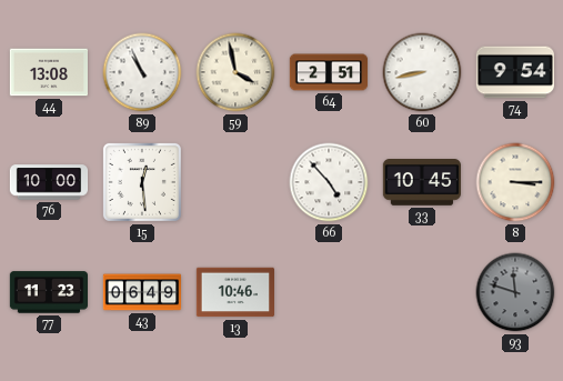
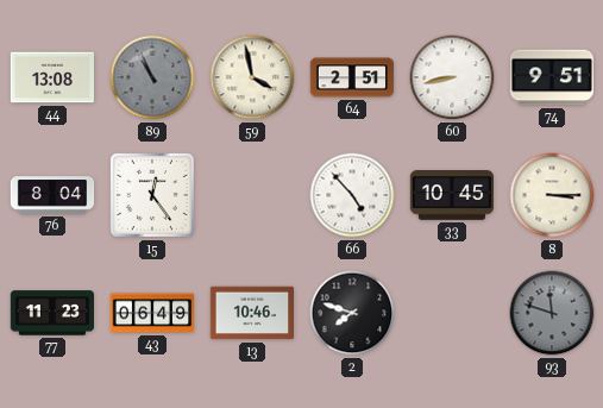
89 dial: white -> grey (152, 77)
74: 9:54 -> 9:51 (551, 77)
76: 10:00 -> 8:04 (52, 195)
15: 12:29 -> 12:24 (152, 195)
2: none -> 7:48 (352, 313)
